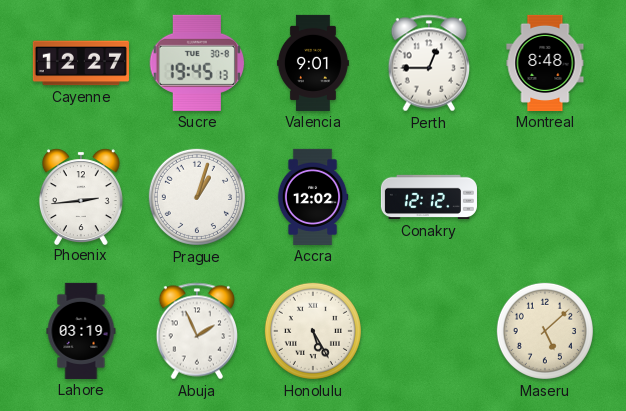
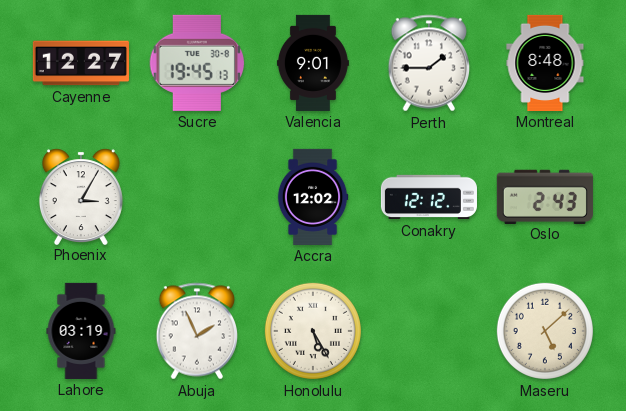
Perth: 12:45 -> 1:45 (429, 63)
Phoenix: 2:44 -> 3:05 (81, 196)
Prague: 1:03 -> none (197, 197)
Oslo: none -> 2:43 (545, 196)
